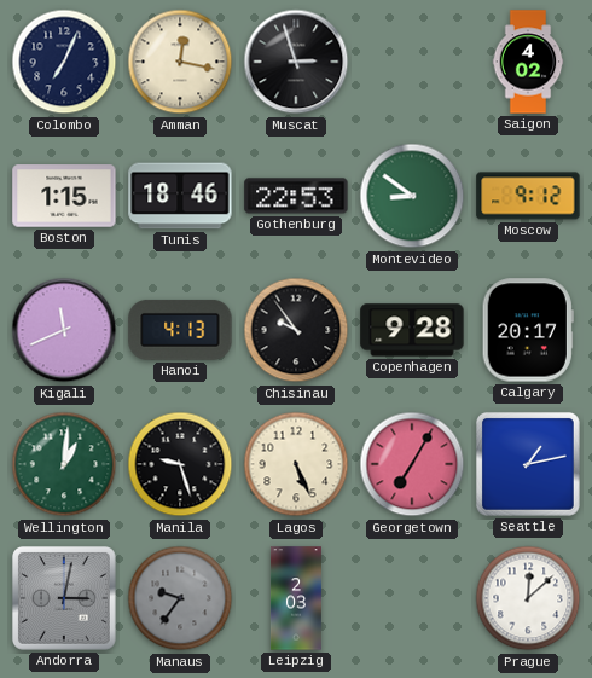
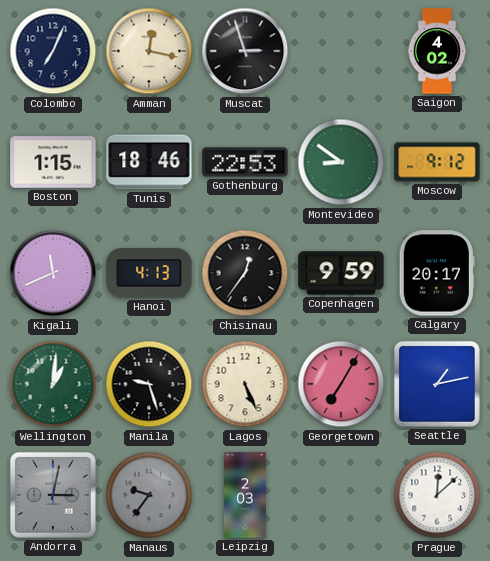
Chisinau: 9:54 -> 12:36 (245, 273)
Copenhagen: 9:28 -> 9:59 (341, 273)
